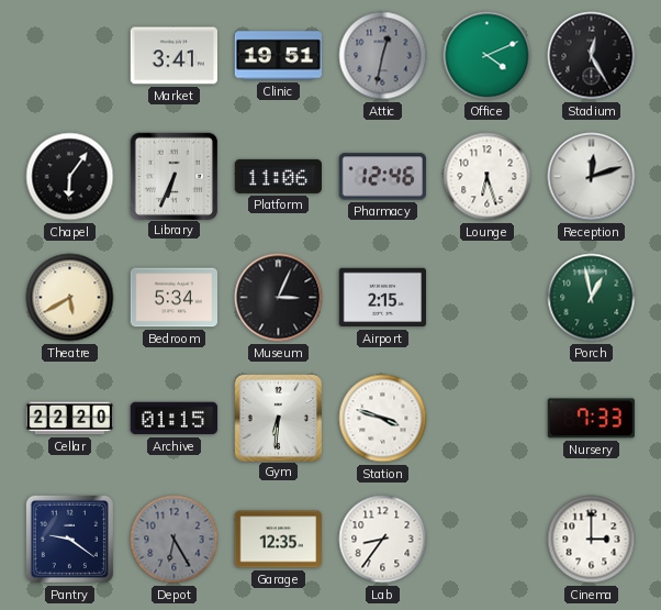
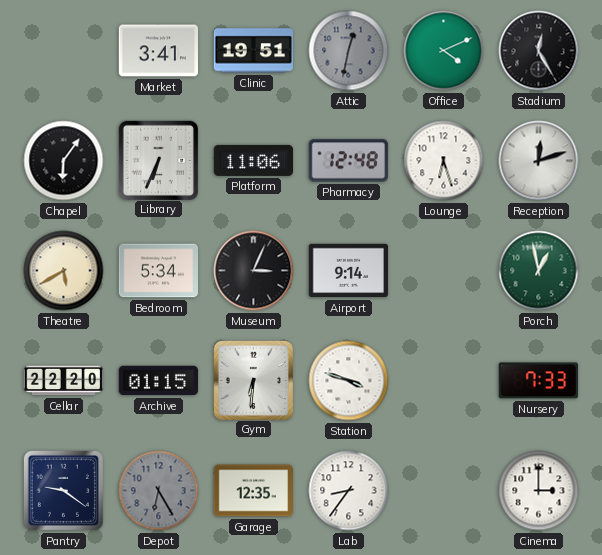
Pharmacy: 12:46 -> 12:48 (348, 161)
Airport: 2:15 -> 9:14 (348, 271)
